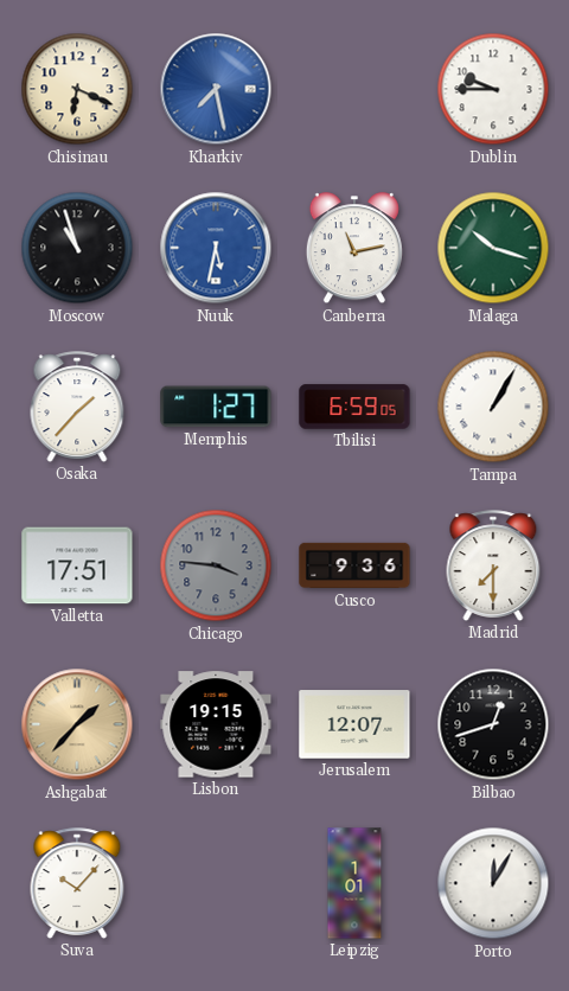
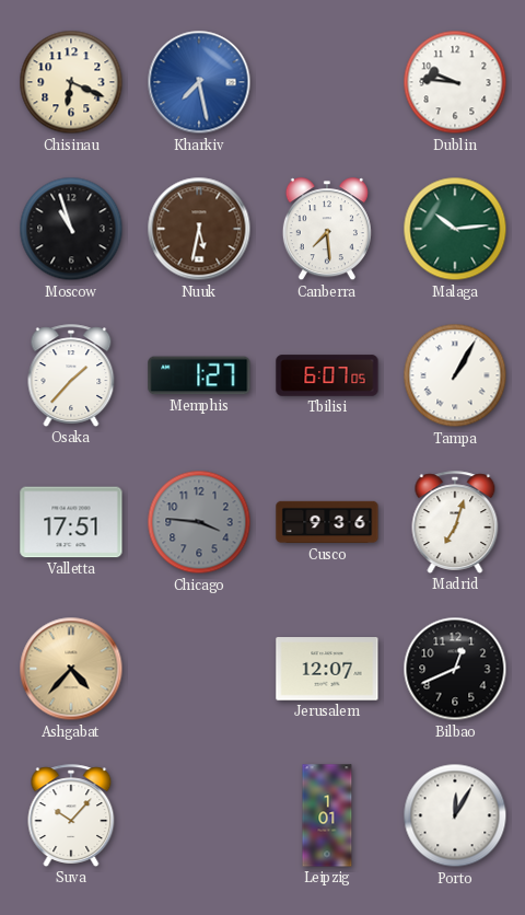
Dublin: 9:45 -> 9:46 (455, 82)
Nuuk dial: blue -> brown (199, 229)
Canberra: 11:13 -> 7:29 (327, 230)
Malaga: 10:18 -> 10:14 (455, 229)
Tbilisi: 6:59 -> 6:07 (327, 375)
Madrid: 7:30 -> 7:03 (455, 522)
Ashgabat: 1:37 -> 4:37 (71, 669)
Lisbon: 19:15 -> none (216, 724)
Bilbao: 12:42 -> 12:41 (455, 669)
